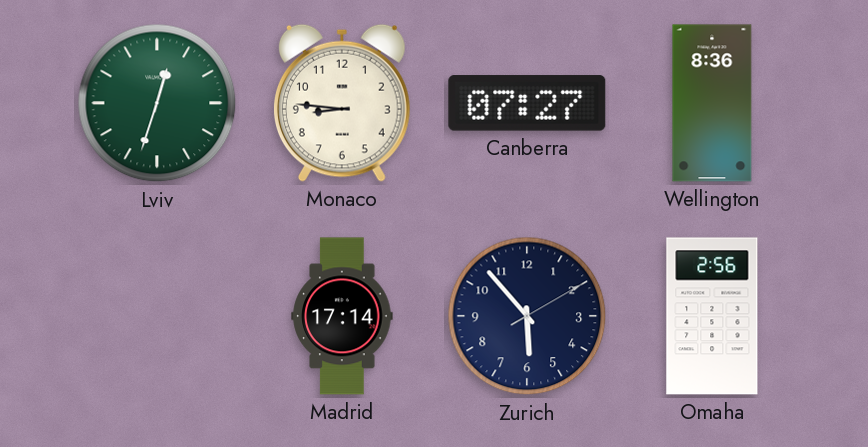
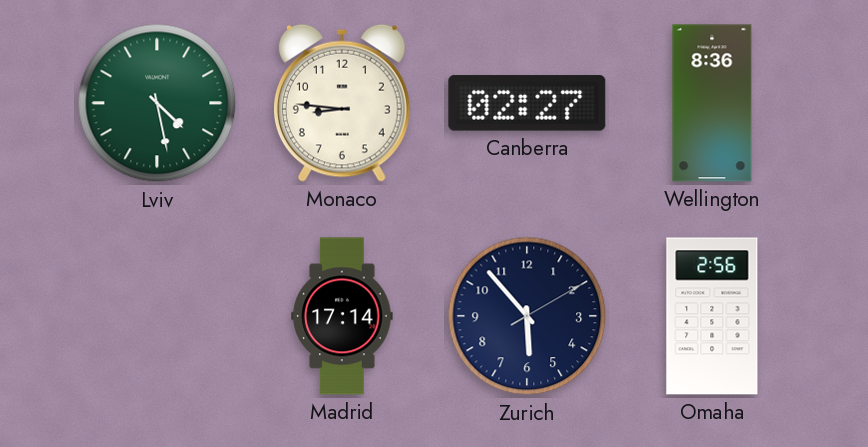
Lviv: 12:33 -> 4:28 (157, 103)
Canberra: 07:27 -> 02:27 (527, 103)
